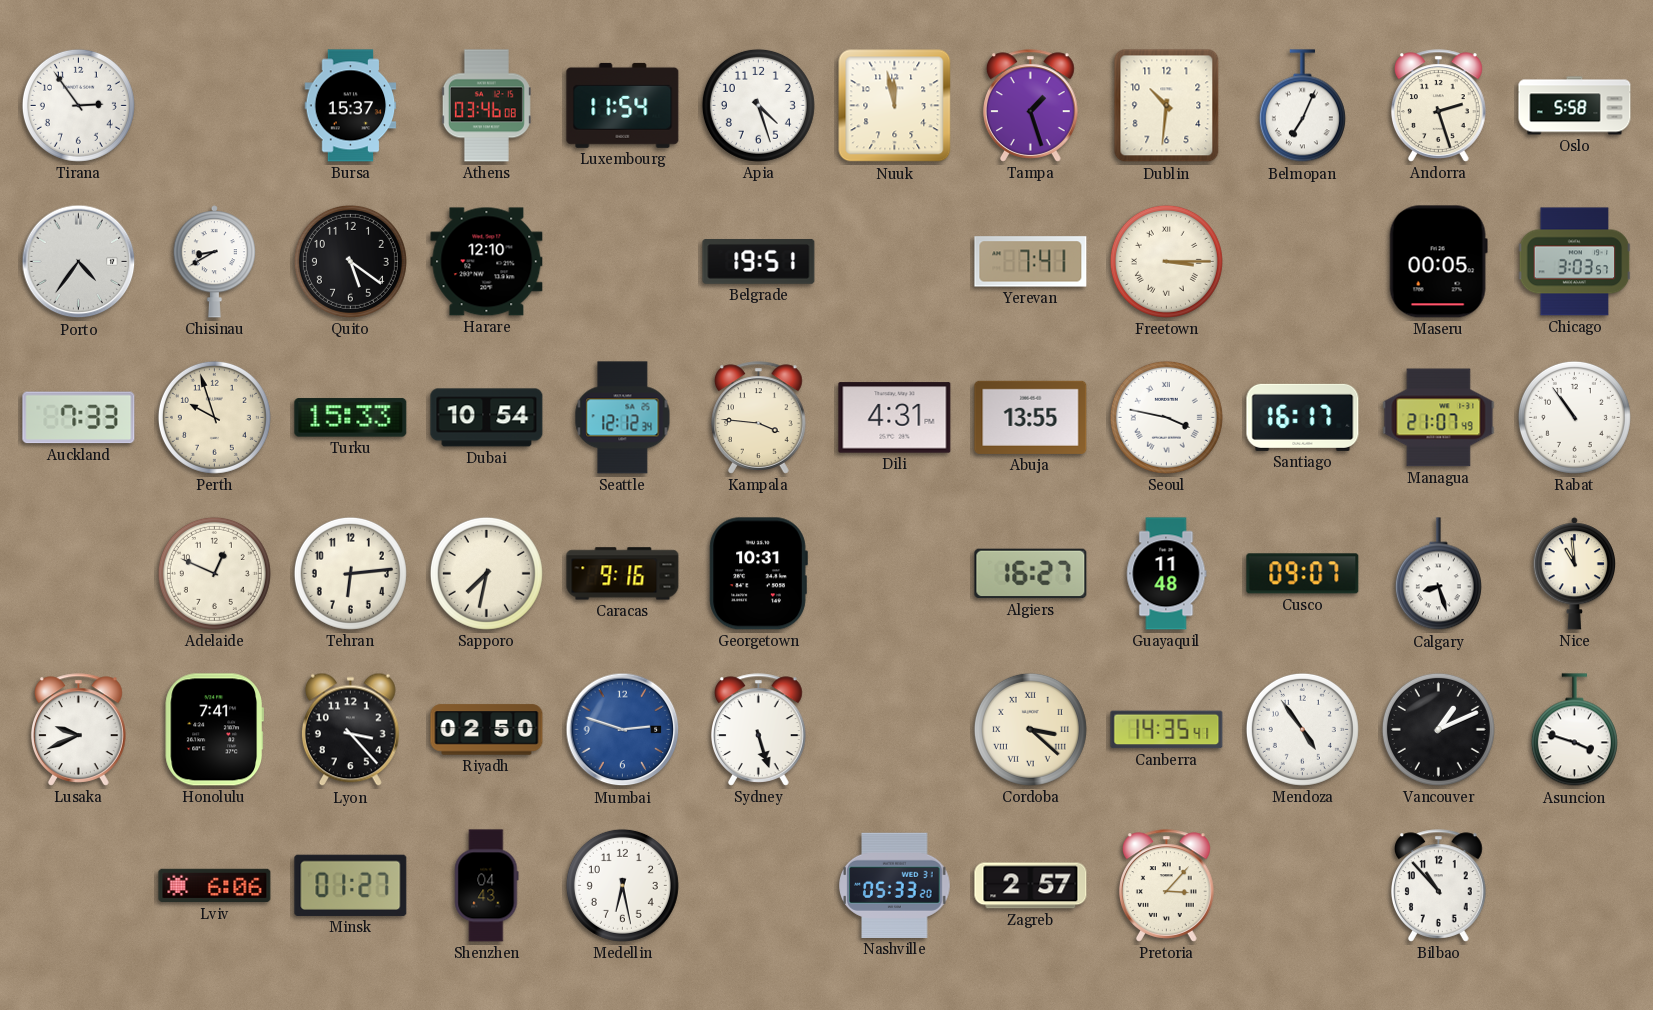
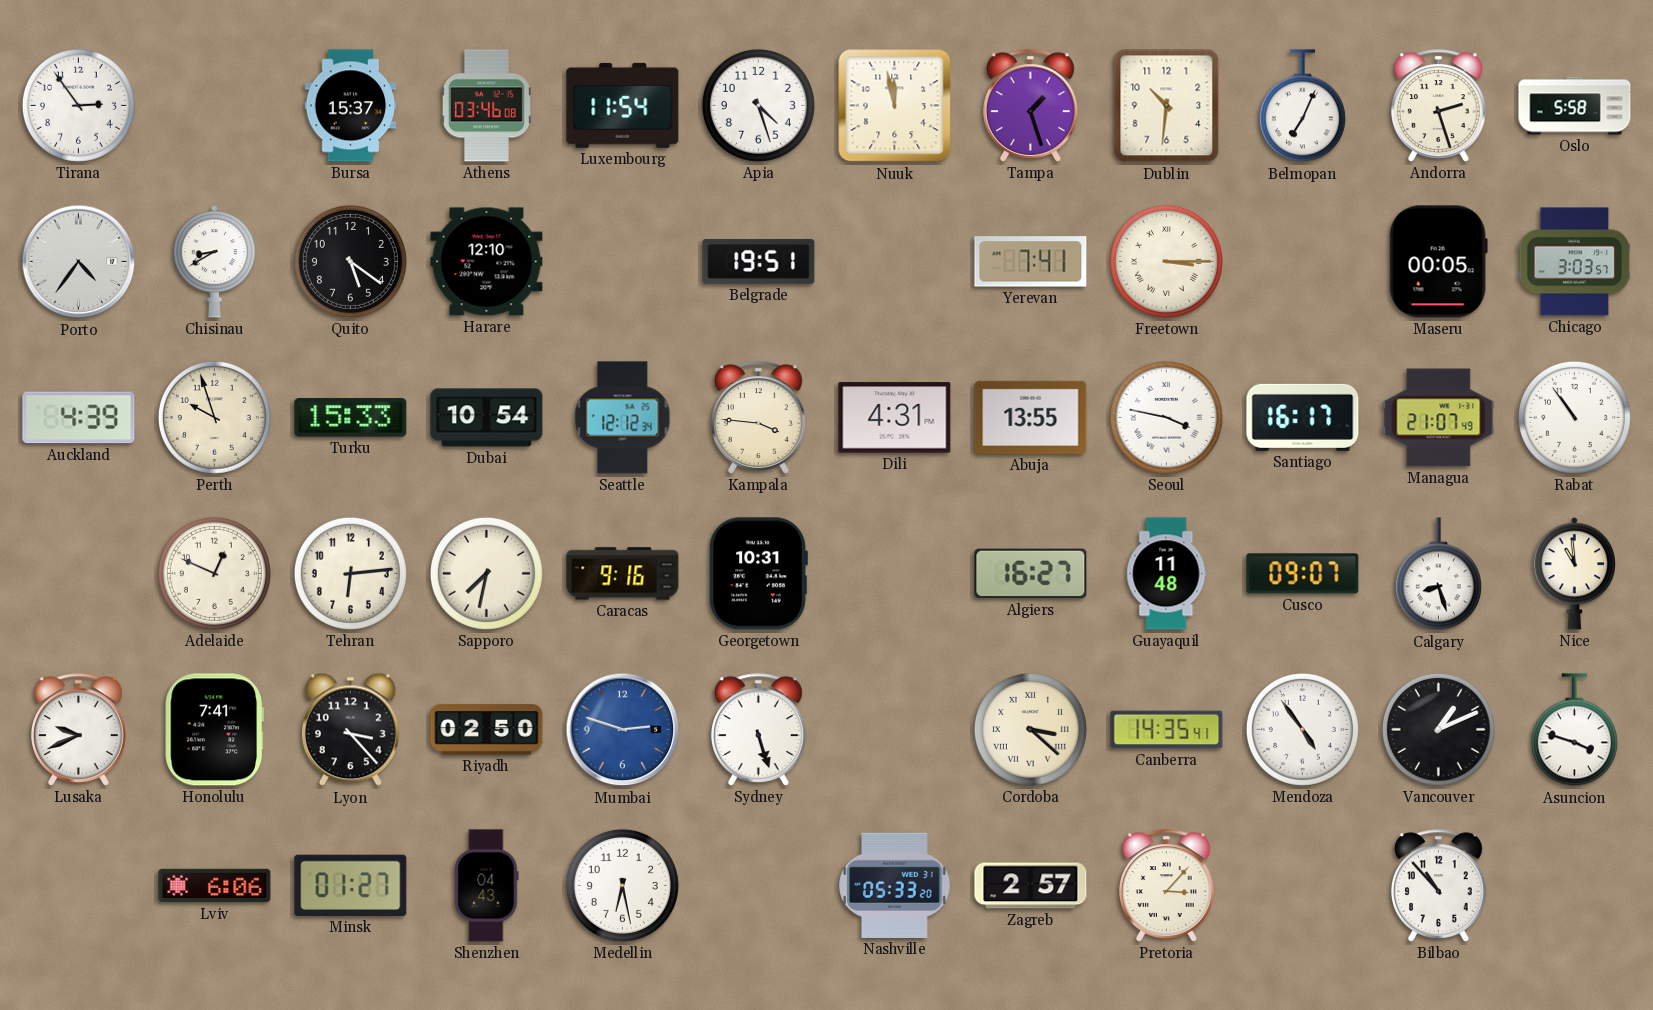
Auckland: 7:33 -> 4:39 (79, 418)
